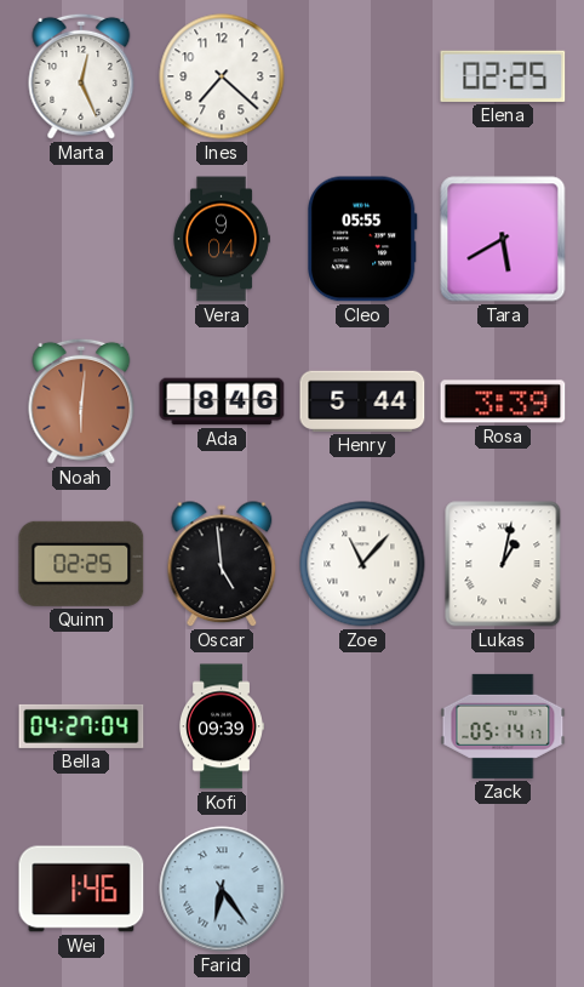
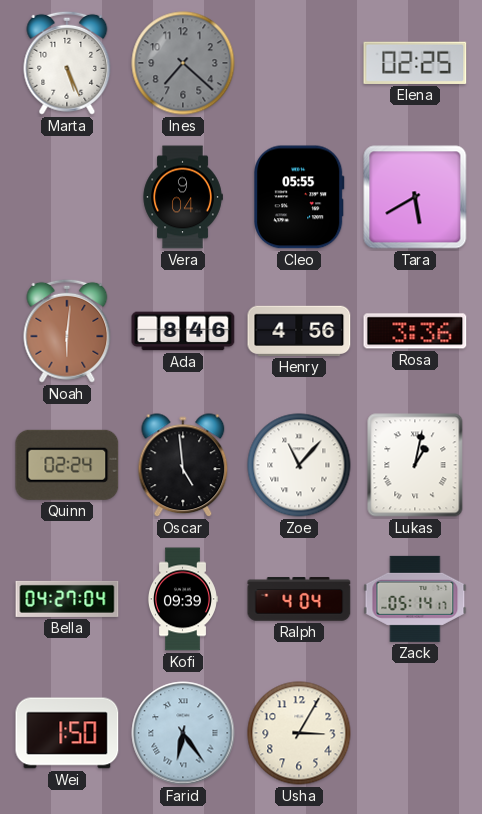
Marta: 12:26 -> 5:26 (67, 63)
Ines dial: white -> grey (183, 63)
Henry: 5:44 -> 4:56 (299, 331)
Rosa: 3:39 -> 3:36 (415, 331)
Quinn: 02:25 -> 02:24 (67, 465)
Ralph: none -> 4:04 (299, 599)
Wei: 1:46 -> 1:50 (67, 733)
Usha: none -> 3:05 (299, 733)
